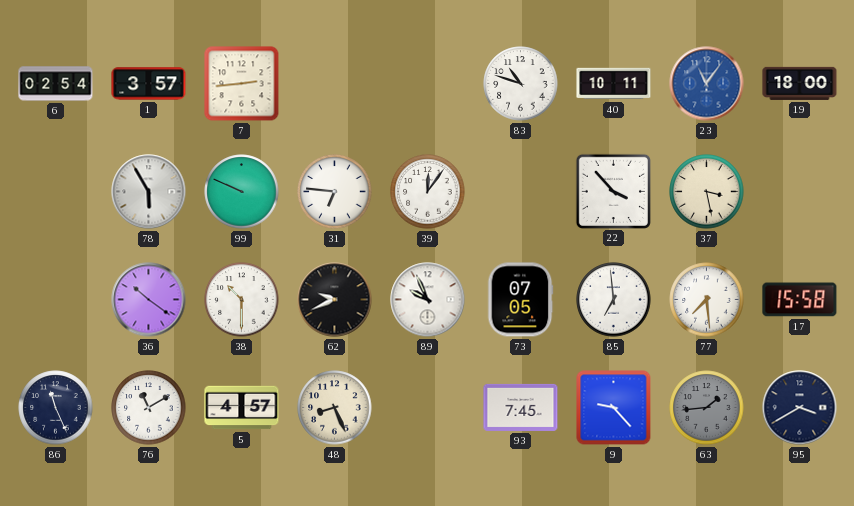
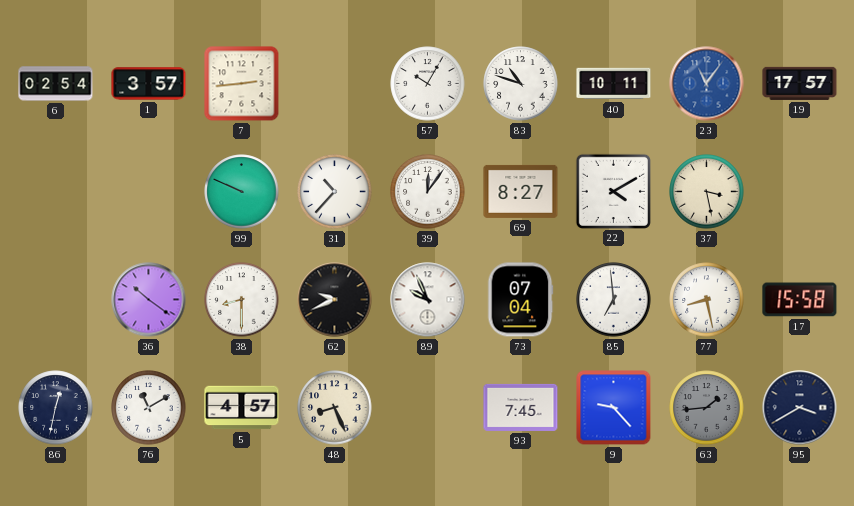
57: none -> 10:05 (428, 84)
19: 18:00 -> 17:57 (800, 83)
78: 5:55 -> none (149, 192)
31: 6:46 -> 10:37 (335, 192)
69: none -> 8:27 (521, 191)
22: 3:53 -> 4:10 (613, 191)
38: 10:30 -> 8:30 (242, 300)
73: 07:05 -> 07:04 (520, 300)
77: 7:29 -> 8:28 (707, 300)
86: 11:26 -> 12:32 (56, 408)
